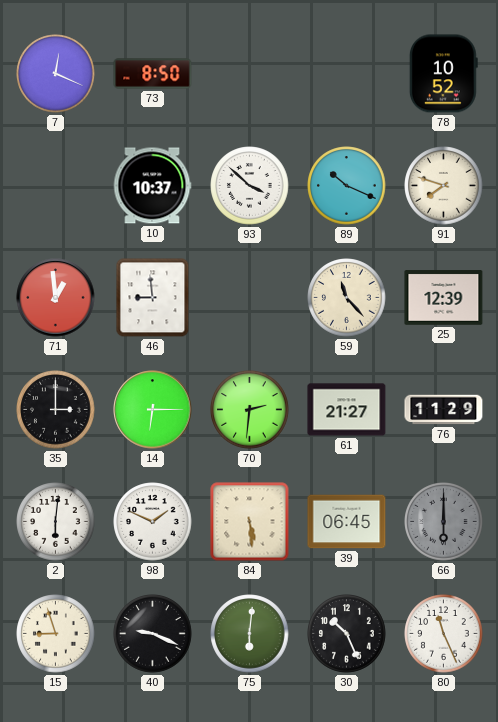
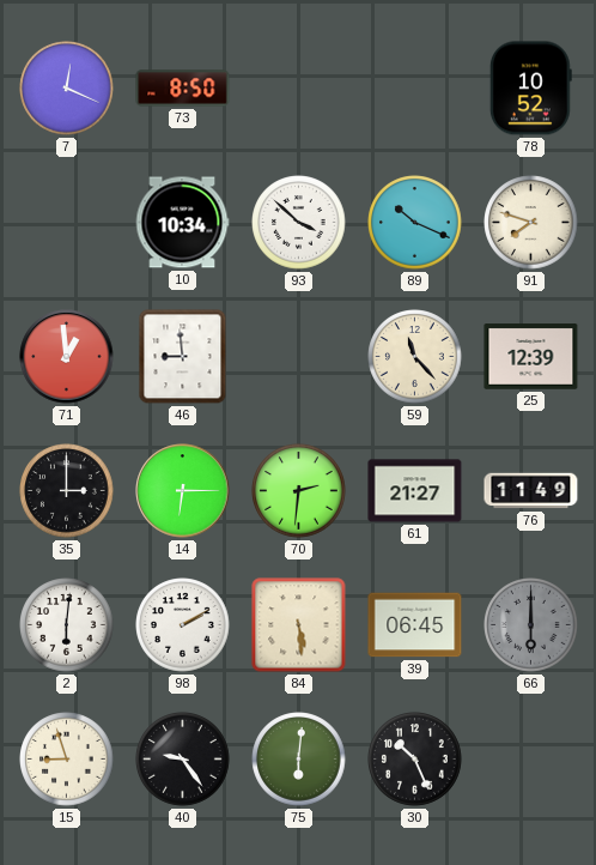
10: 10:37 -> 10:34 (182, 223)
76: 11:29 -> 11:49 (531, 491)
98: 1:49 -> 2:10 (183, 625)
40: 9:19 -> 9:24 (183, 760)
80: 11:26 -> none (444, 634)
